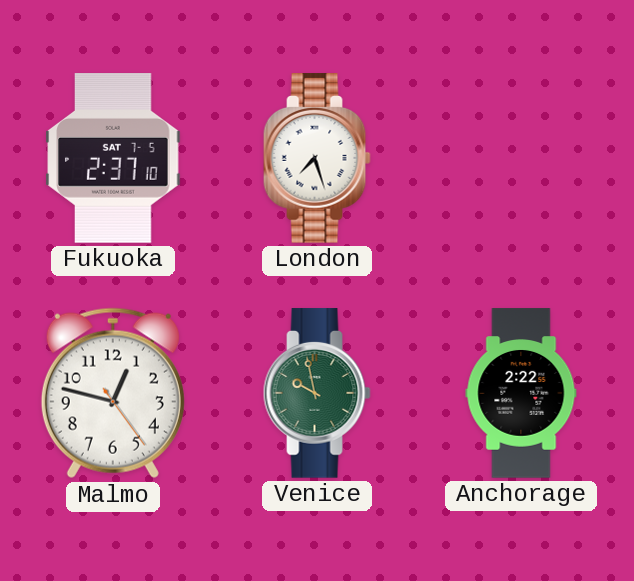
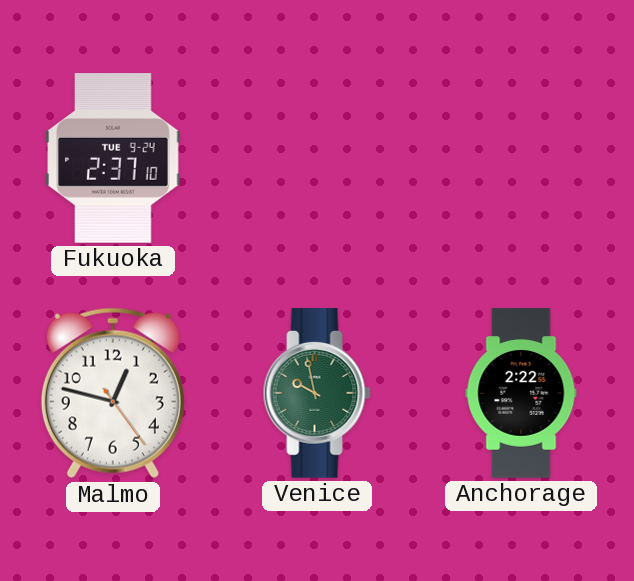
Fukuoka date: SAT 7-5 -> TUE 9-24 (113, 158)
London: 7:27 -> none (317, 158)
